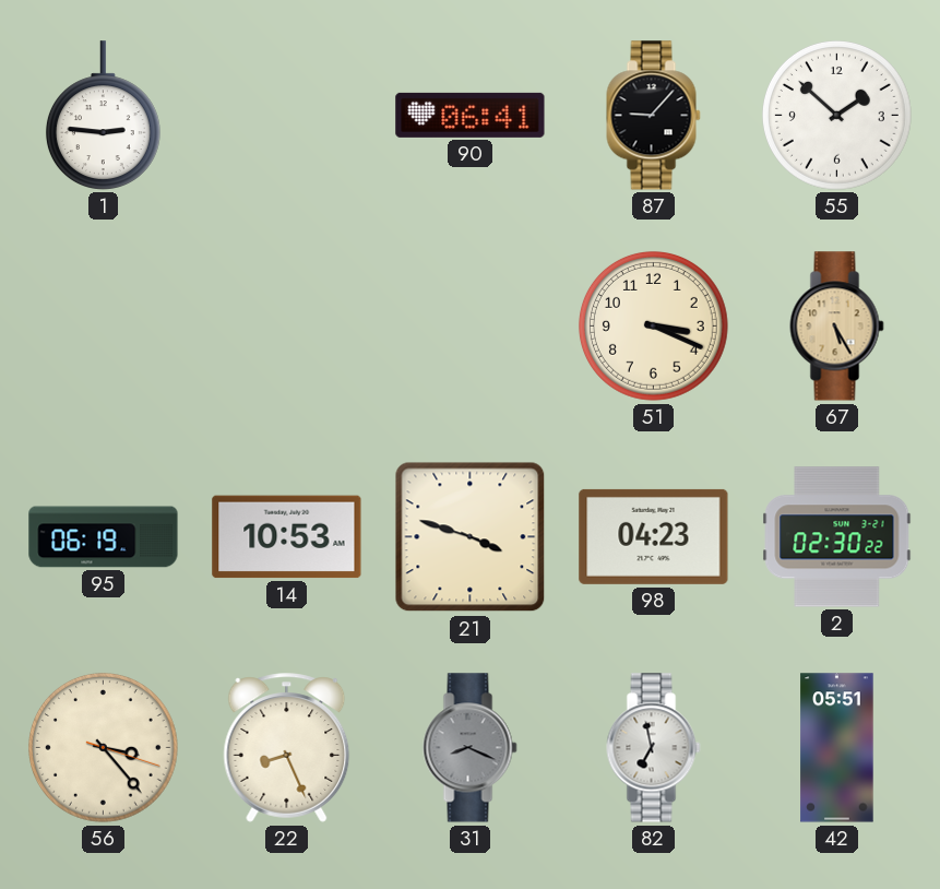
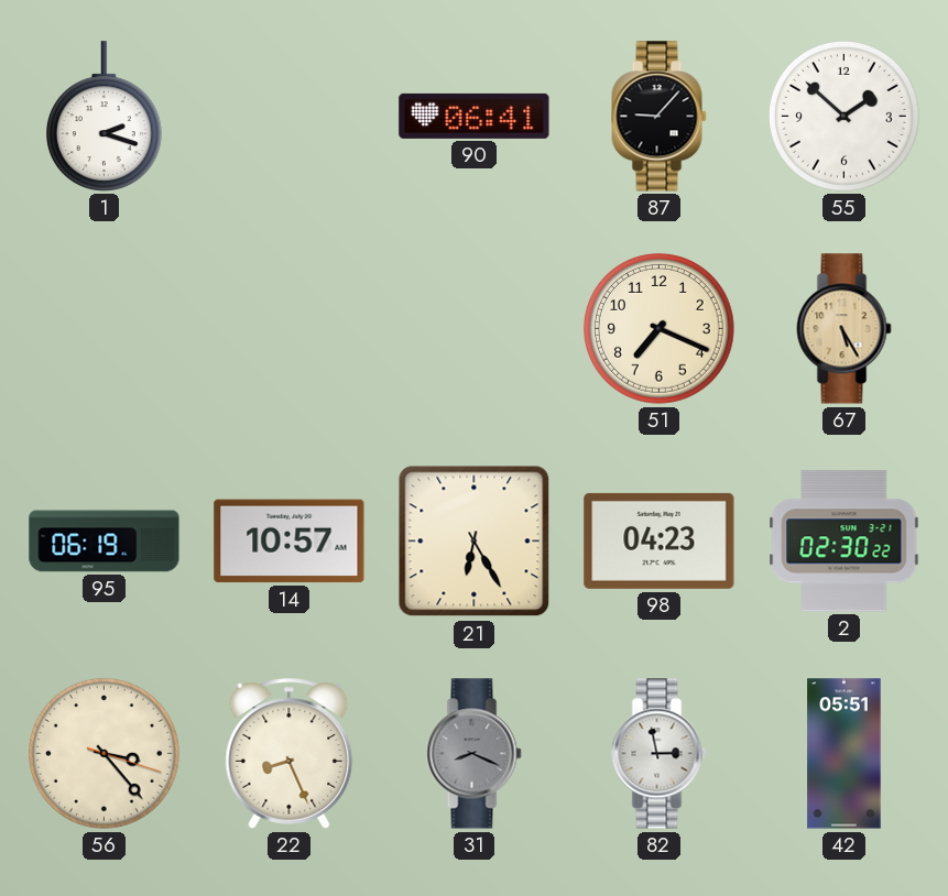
1: 2:46 -> 2:18 (103, 117)
51: 3:19 -> 7:19 (660, 329)
14: 10:53 -> 10:57 (290, 542)
21: 3:48 -> 6:25 (475, 542)
82: 6:58 -> 2:58 (660, 754)
